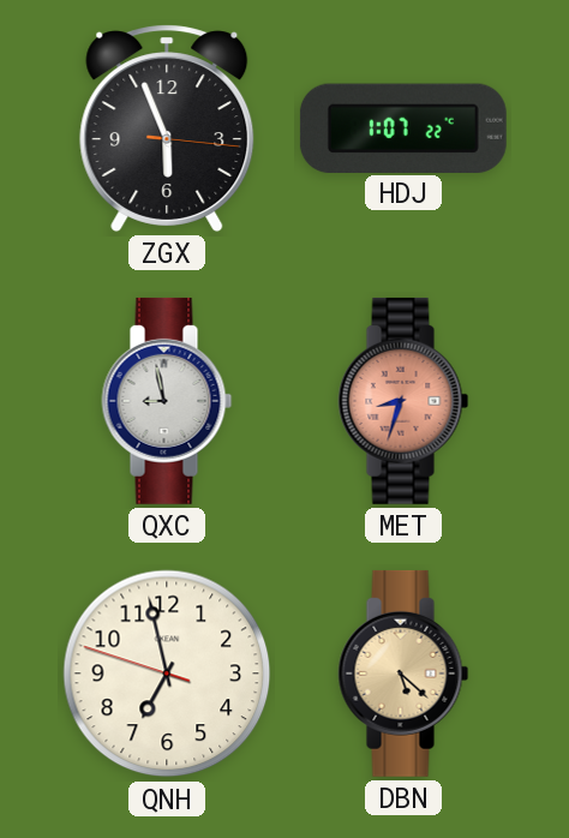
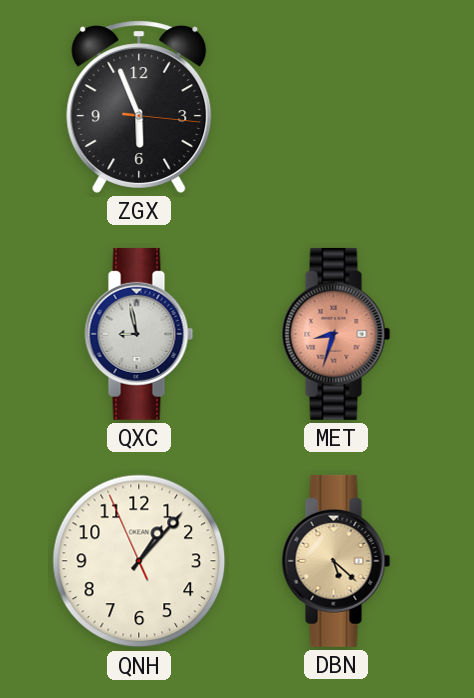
HDJ: 1:07 -> none (403, 127)
QNH: 6:57 -> 1:06 (139, 561)
